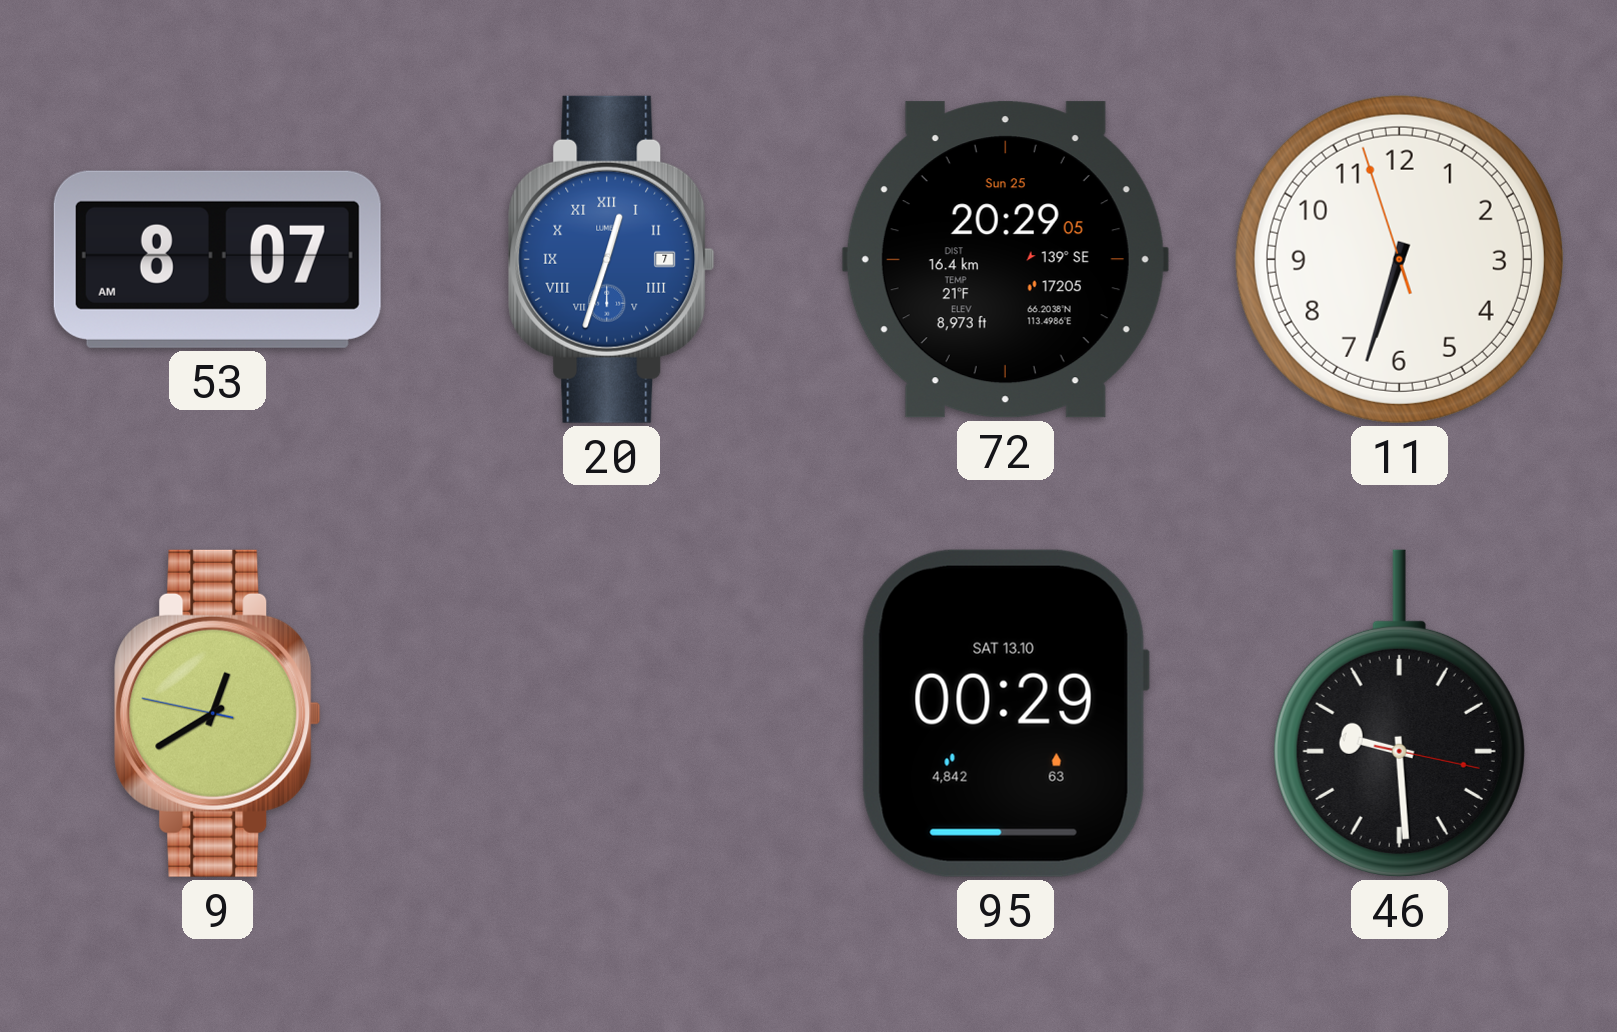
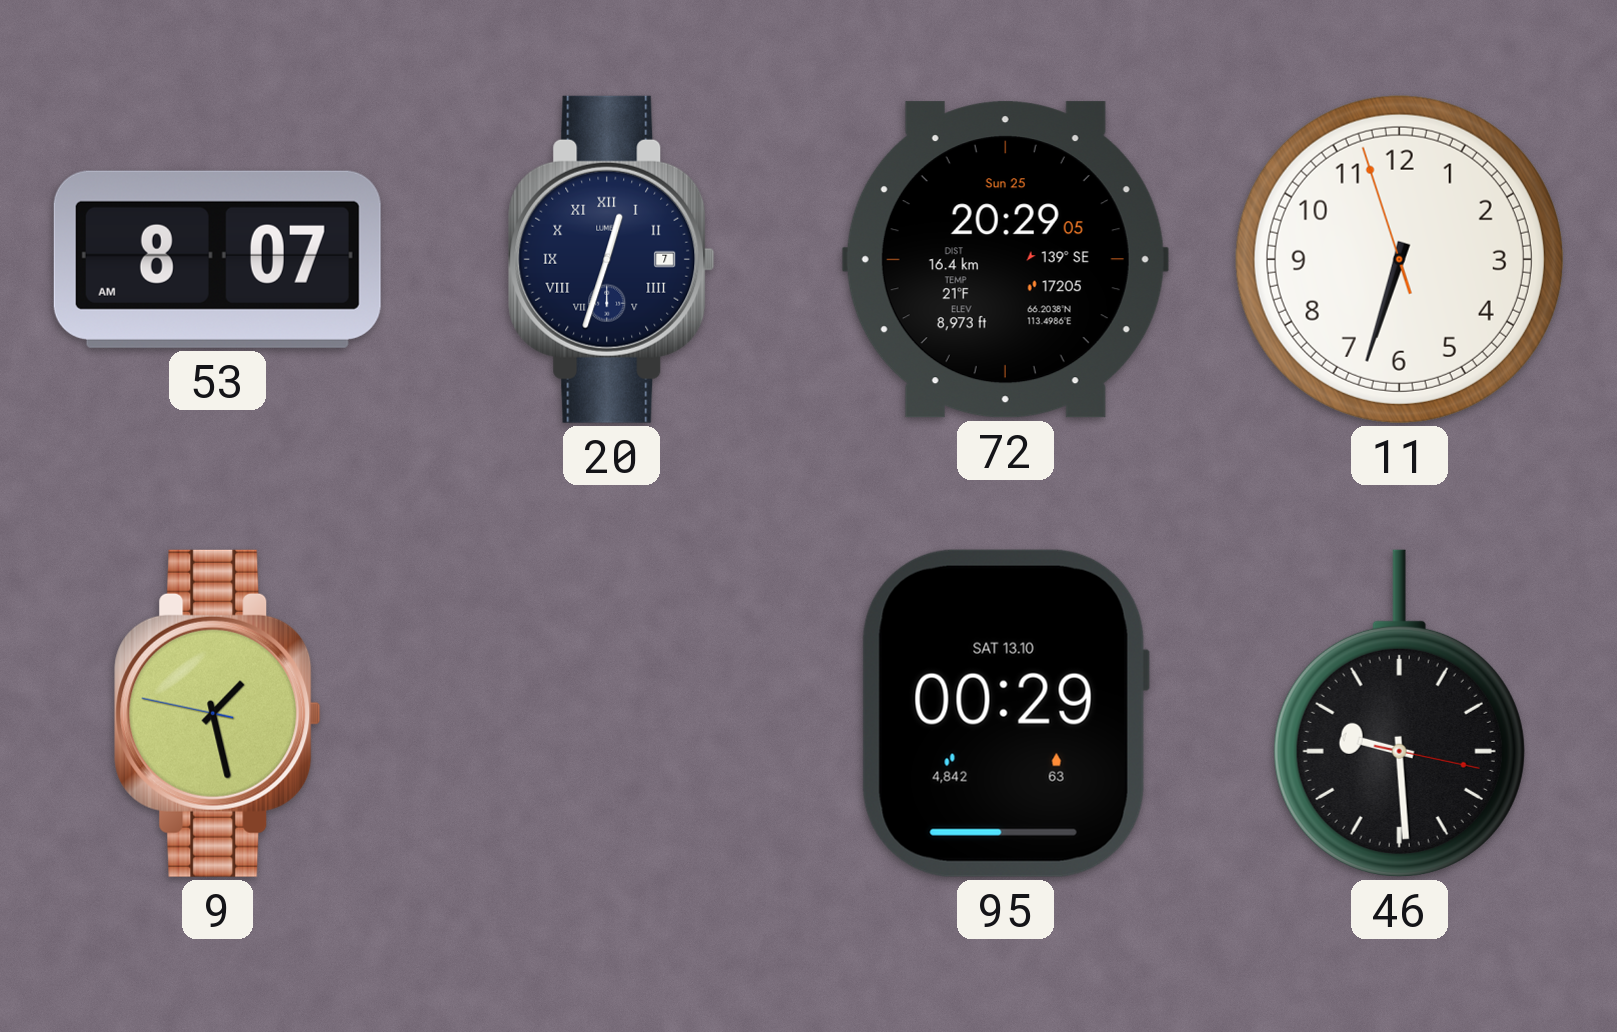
20 dial: blue -> navy (612, 259)
9: 12:39 -> 1:27 (218, 713)
